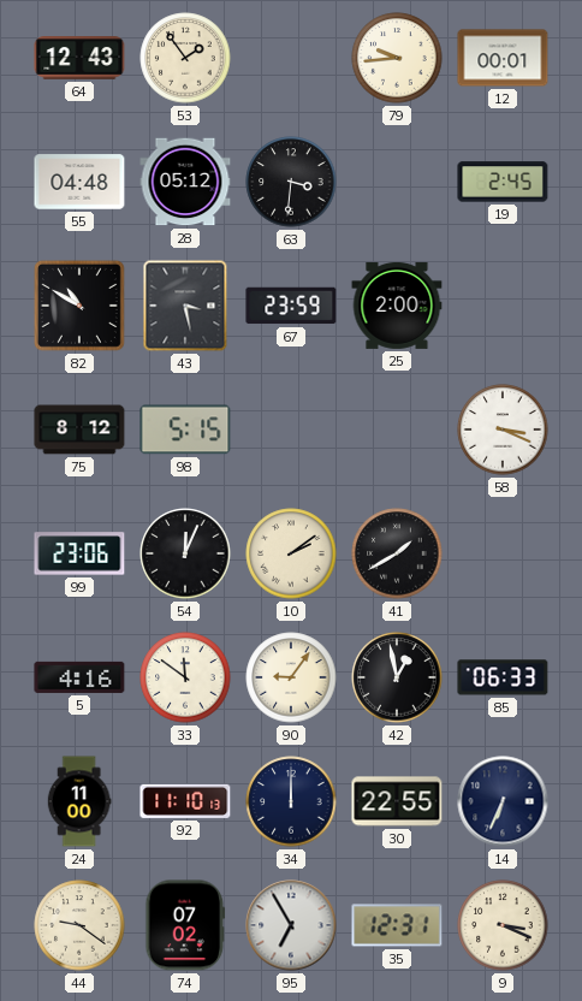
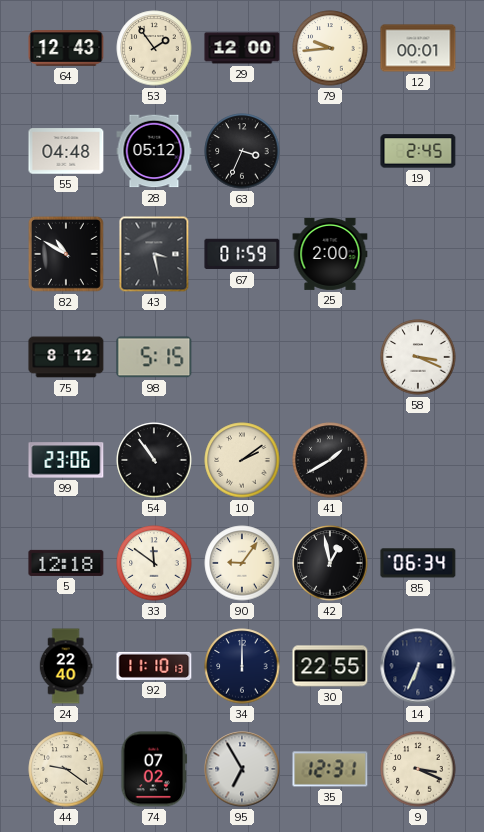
29: none -> 12:00 (242, 48)
63: 3:31 -> 3:34 (242, 151)
67: 23:59 -> 01:59 (242, 254)
54: 12:04 -> 10:54 (154, 460)
5: 4:16 -> 12:18 (66, 563)
85: 06:33 -> 06:34 (418, 563)
24: 11:00 -> 22:40 (66, 666)
